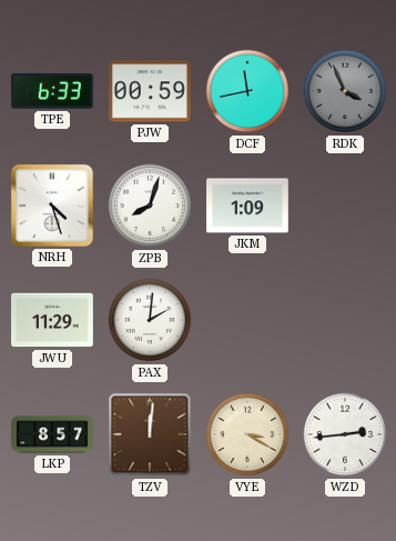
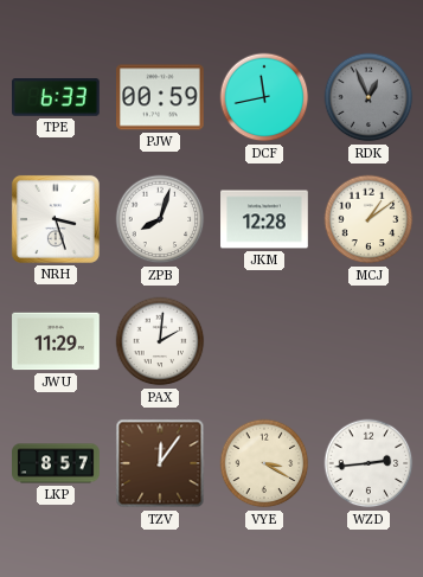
RDK: 3:56 -> 12:56 (368, 97)
NRH: 4:27 -> 3:27 (56, 219)
JKM: 1:09 -> 12:28 (264, 219)
MCJ: none -> 1:09 (368, 219)
TZV: 12:01 -> 12:06 (160, 463)
